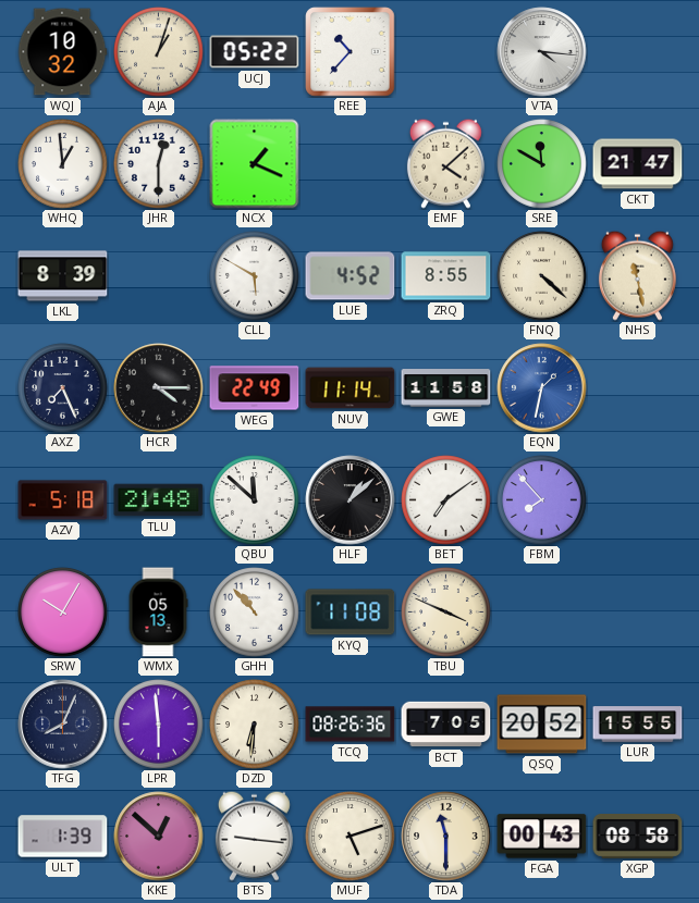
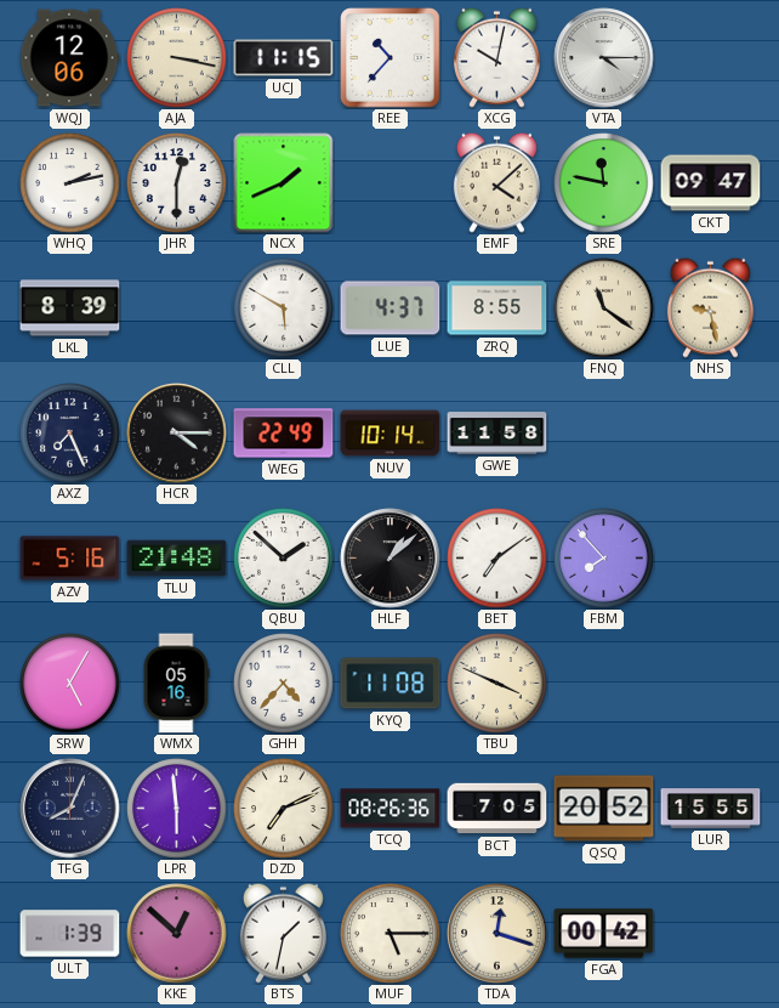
WQJ: 10:32 -> 12:06 (69, 58)
AJA: 1:03 -> 3:17 (177, 58)
UCJ: 05:22 -> 11:15 (284, 58)
XCG: none -> 10:02 (496, 57)
VTA: 4:16 -> 4:15 (604, 58)
WHQ: 12:59 -> 2:13 (70, 183)
NCX: 1:19 -> 1:41 (284, 183)
SRE: 11:50 -> 11:47 (604, 183)
CKT: 21:47 -> 09:47 (711, 183)
LUE: 4:52 -> 4:37 (391, 308)
FNQ: 4:22 -> 11:21 (604, 308)
NHS: 11:28 -> 9:28 (710, 307)
NUV: 11:14 -> 10:14 (391, 434)
EQN: 1:32 -> none (542, 388)
AZV: 5:18 -> 5:16 (70, 559)
QBU: 11:52 -> 1:52 (284, 559)
SRW: 10:05 -> 5:05 (70, 684)
WMX: 05:13 -> 05:16 (176, 684)
GHH: 10:53 -> 4:37 (284, 684)
DZD: 6:31 -> 7:11 (284, 809)
BTS: 9:16 -> 1:32 (283, 933)
MUF: 5:12 -> 5:15 (391, 934)
TDA: 11:30 -> 12:18 (497, 934)
FGA: 00:43 -> 00:42 (604, 934)
XGP: 08:58 -> none (638, 837)
